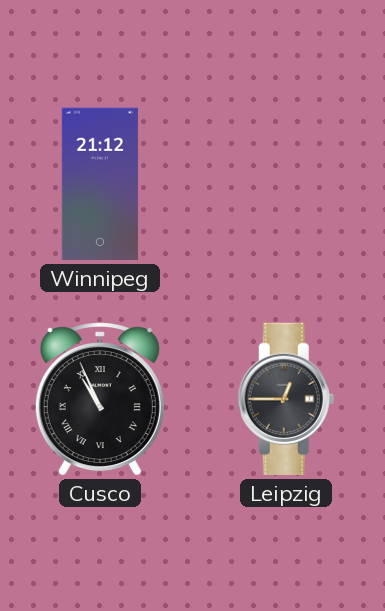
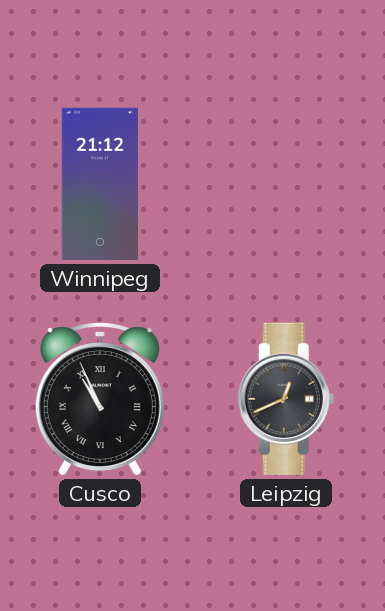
Leipzig: 12:45 -> 12:41 (286, 399)
